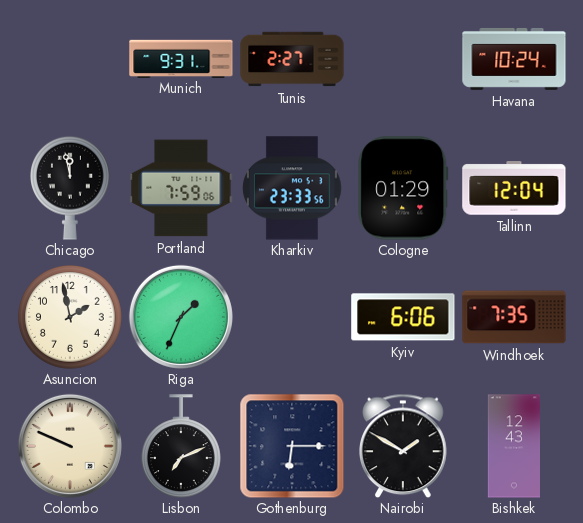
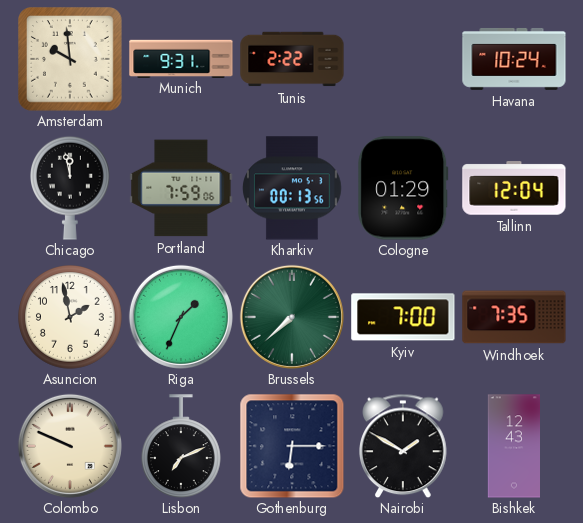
Amsterdam: none -> 9:59 (71, 60)
Tunis: 2:27 -> 2:22 (292, 59)
Kharkiv: 23:33 -> 00:13 (293, 188)
Brussels: none -> 7:38 (292, 317)
Kyiv: 6:06 -> 7:00 (403, 317)
